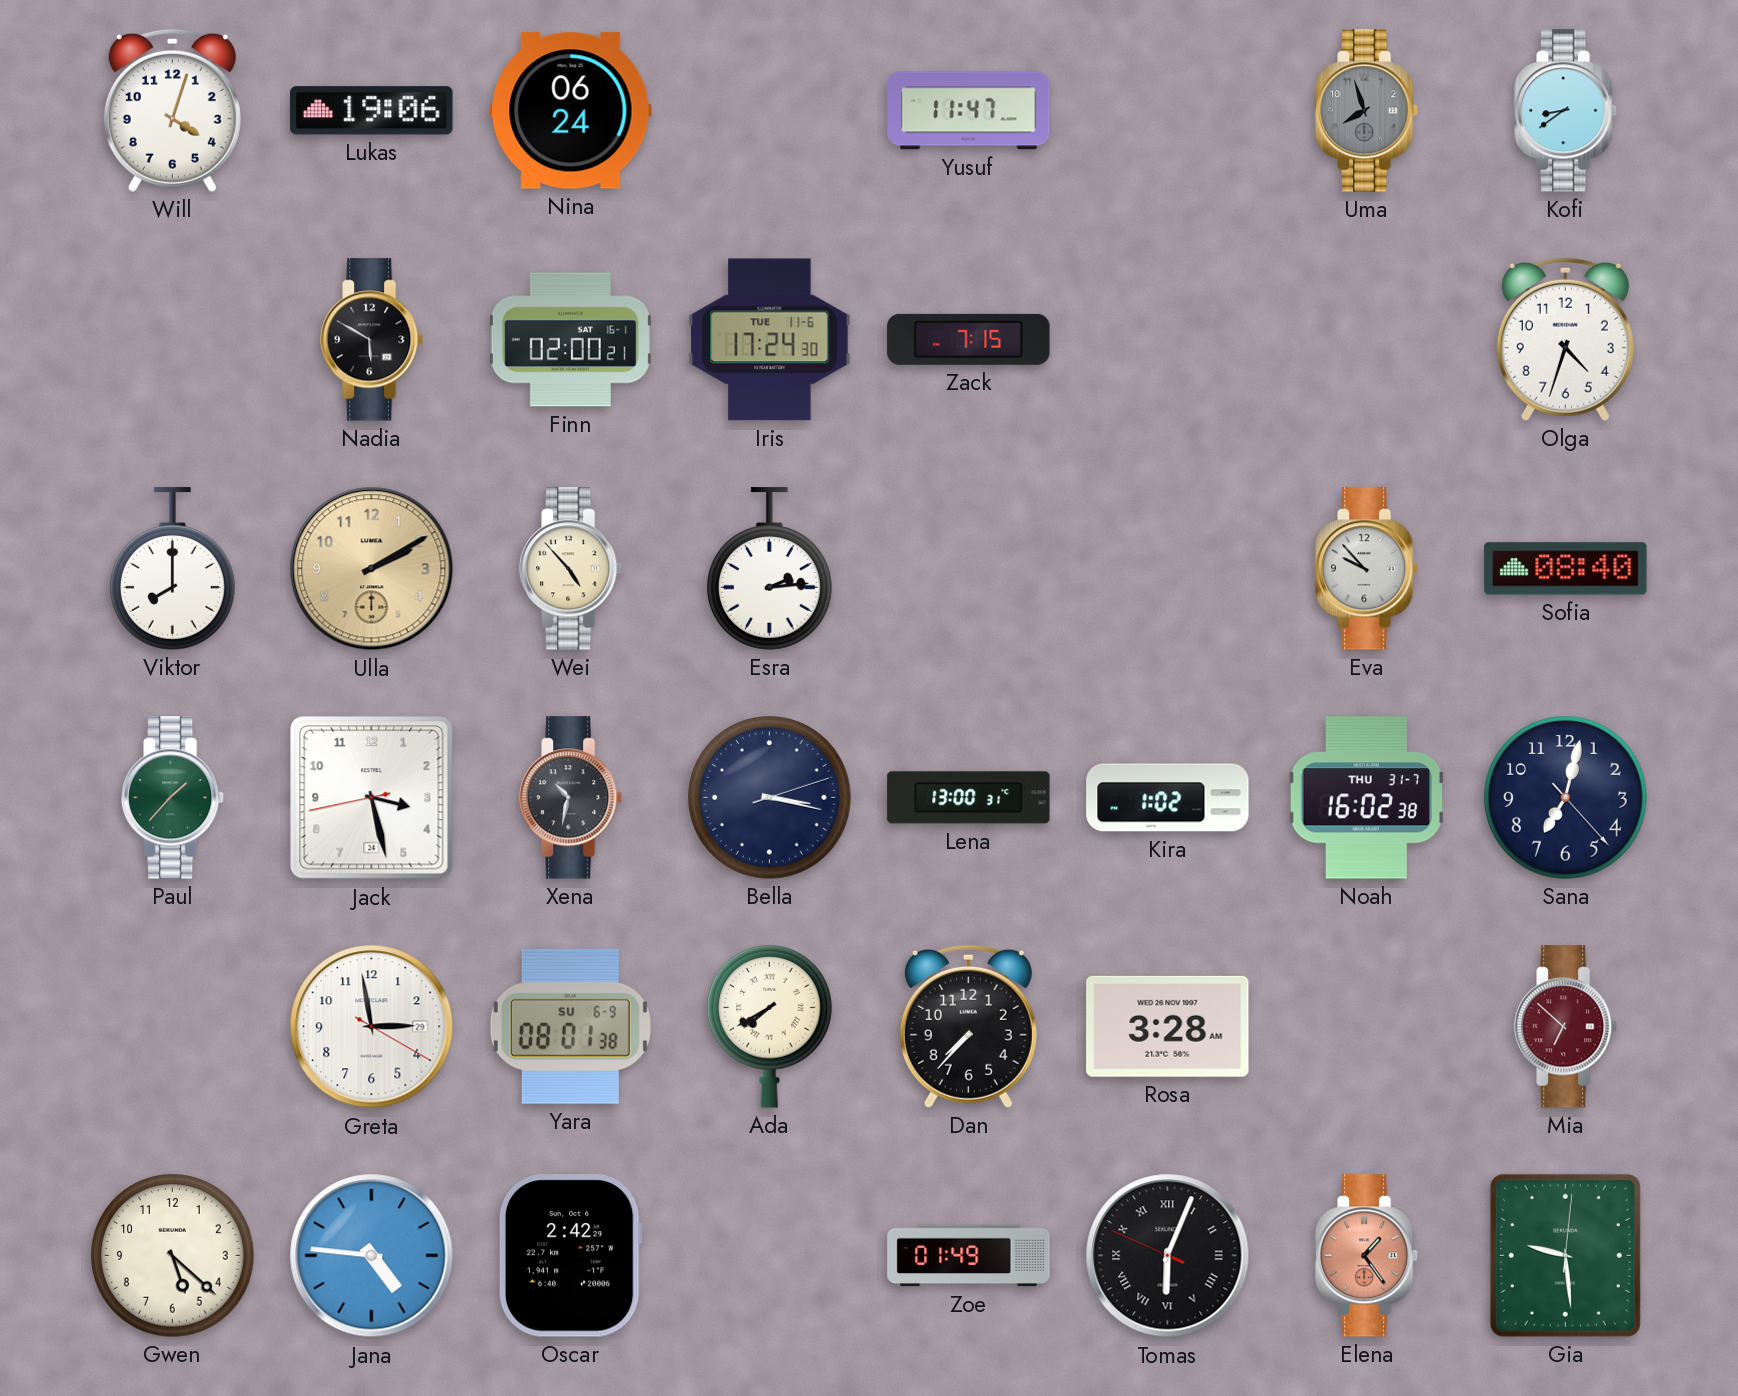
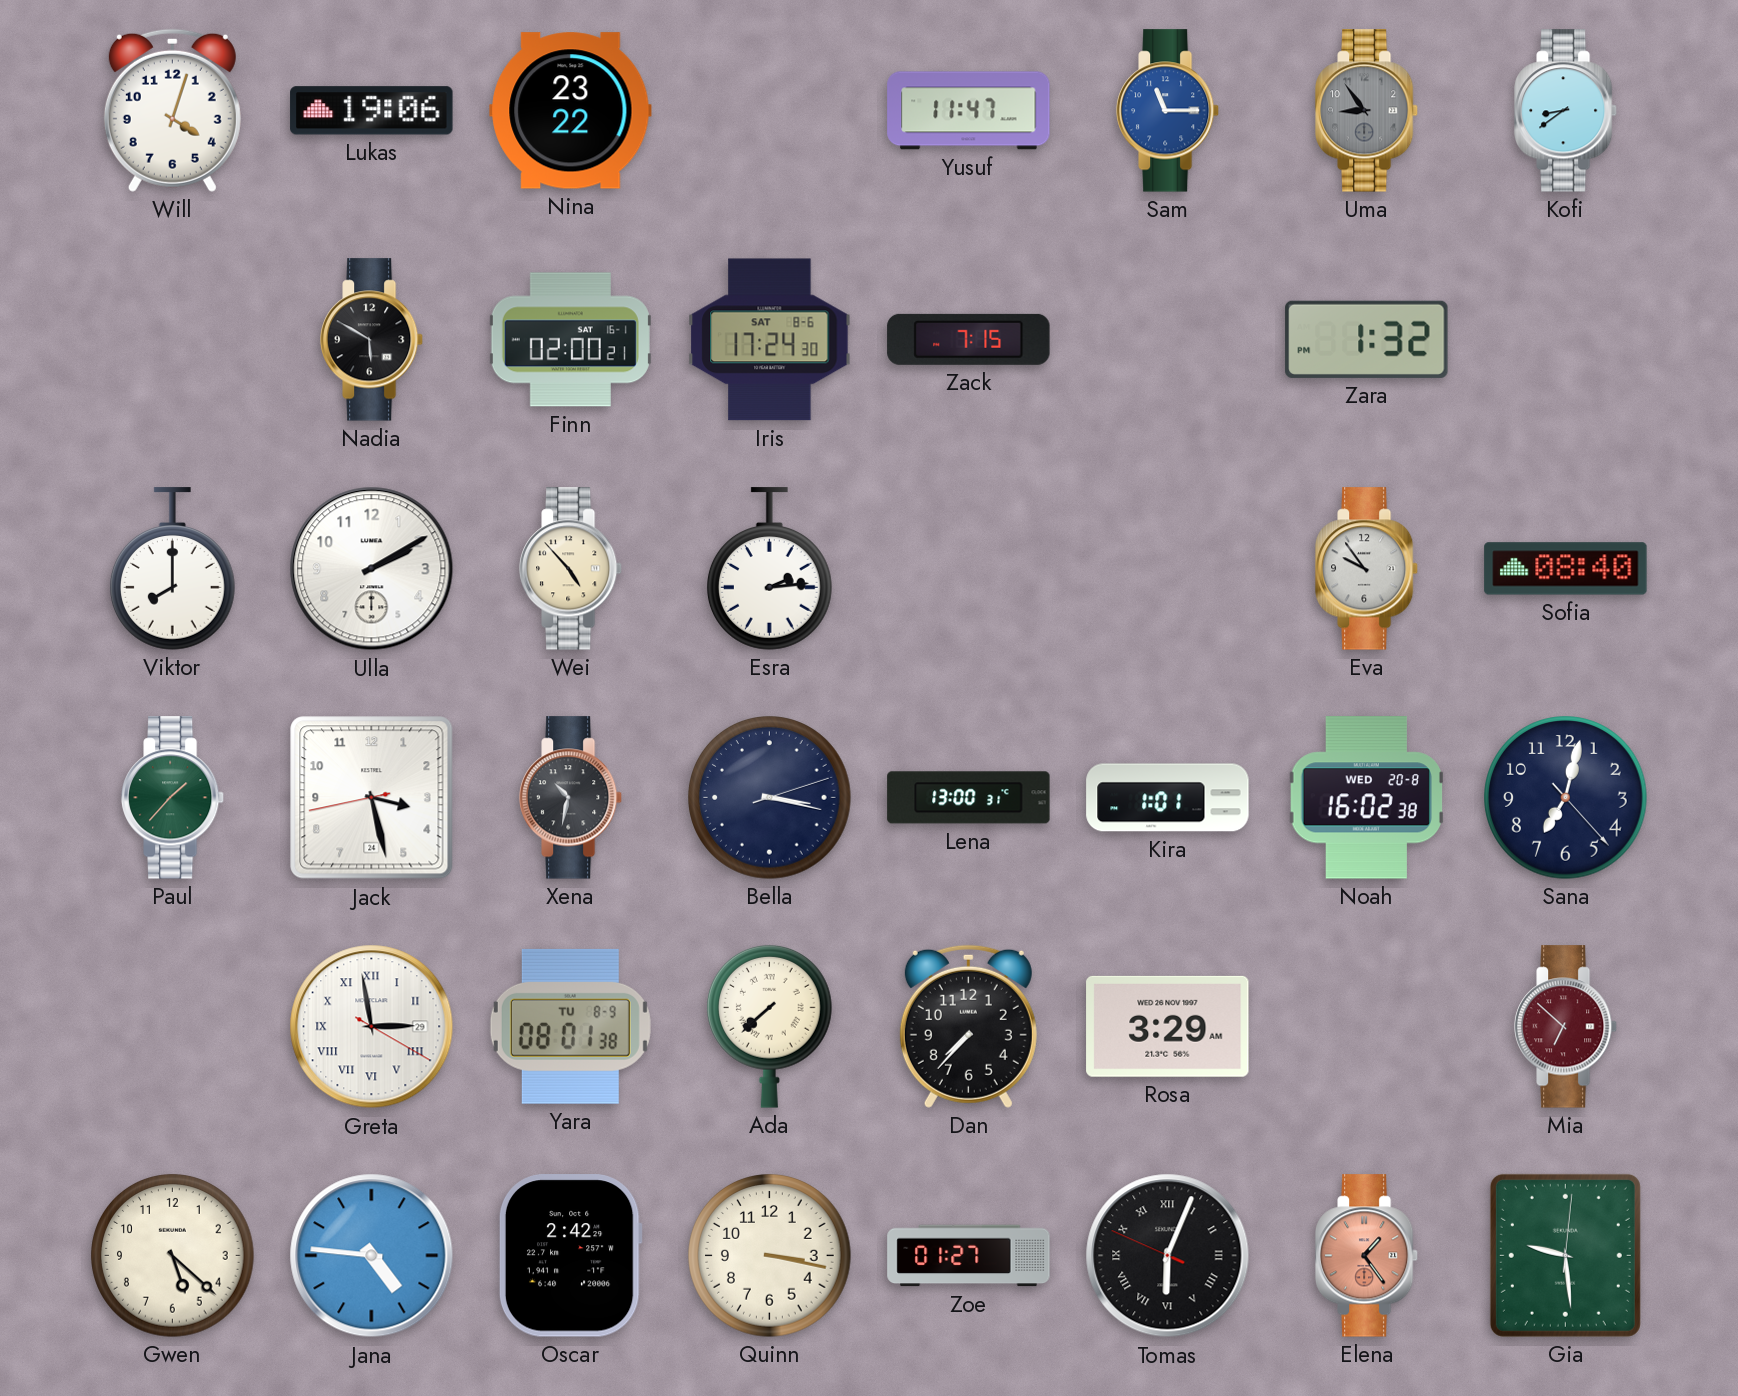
Nina: 06:24 -> 23:22 (571, 111)
Sam: none -> 11:15 (1168, 111)
Uma: 7:57 -> 8:54 (1367, 111)
Iris date: TUE 11-6 -> SAT 8-6 (770, 340)
Zara: none -> 1:32 (1367, 339)
Olga: 4:33 -> none (1565, 339)
Ulla dial: champagne -> white (372, 569)
Eva: 9:53 -> 9:54 (1367, 569)
Kira: 1:02 -> 1:01 (1168, 798)
Noah date: THU 31-7 -> WED 20-8 (1366, 798)
Greta numerals: Arabic -> Roman (372, 1027)
Yara date: SU 6-9 -> TU 8-9 (570, 1026)
Ada: 7:40 -> 7:38 (770, 1026)
Rosa: 3:28 -> 3:29 (1168, 1026)
Quinn: none -> 3:17 (770, 1256)
Zoe: 01:49 -> 01:27 (969, 1256)
